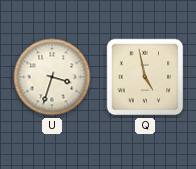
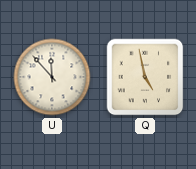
U: 3:33 -> 11:53 (52, 77)
